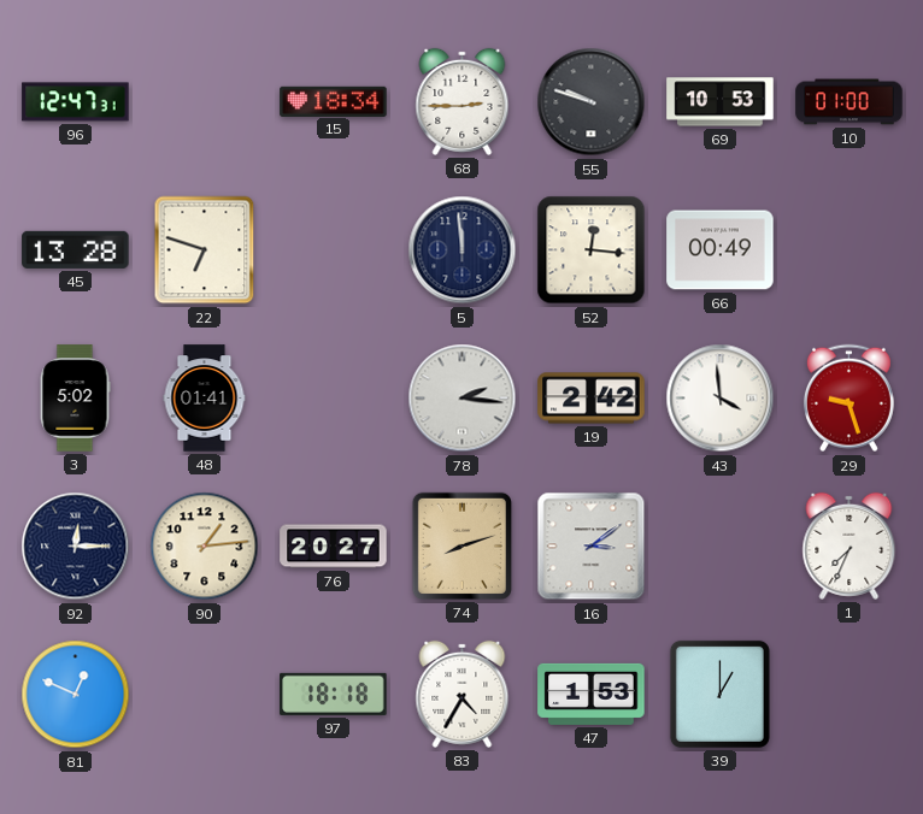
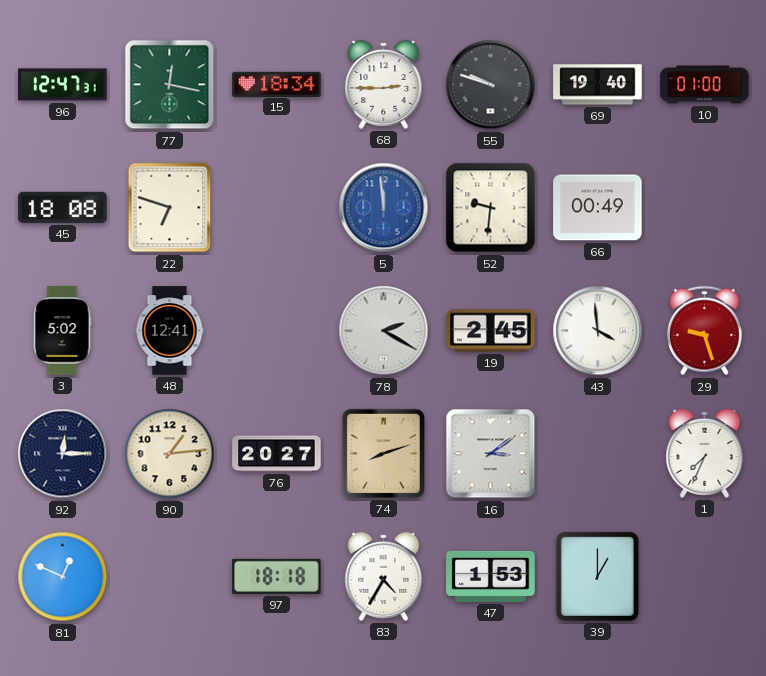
77: none -> 12:17 (170, 85)
69: 10:53 -> 19:40 (598, 85)
45: 13:28 -> 18:08 (63, 207)
5 dial: navy -> blue (384, 208)
52: 12:16 -> 9:31 (491, 208)
48: 01:41 -> 12:41 (170, 331)
78: 2:16 -> 2:20 (384, 331)
19: 2:42 -> 2:45 (491, 331)
